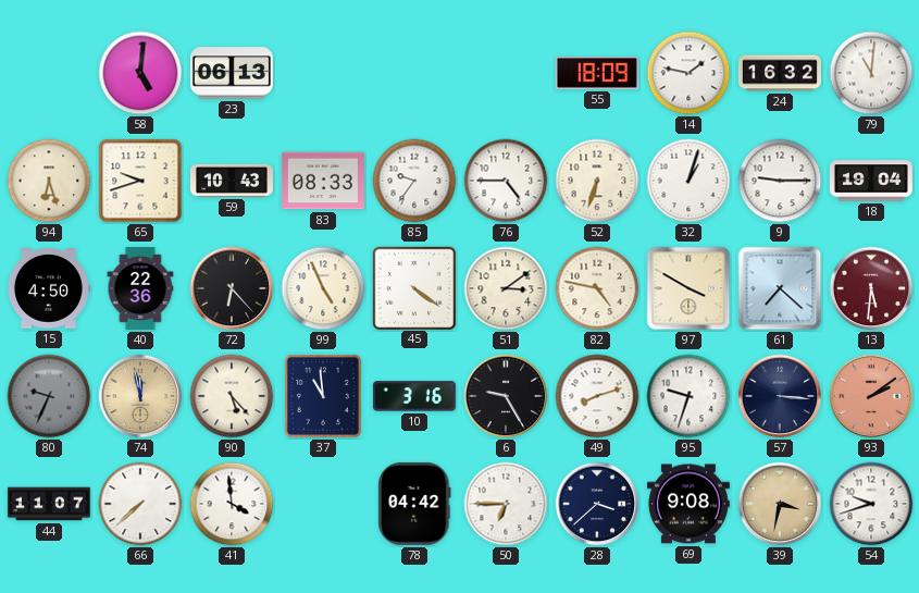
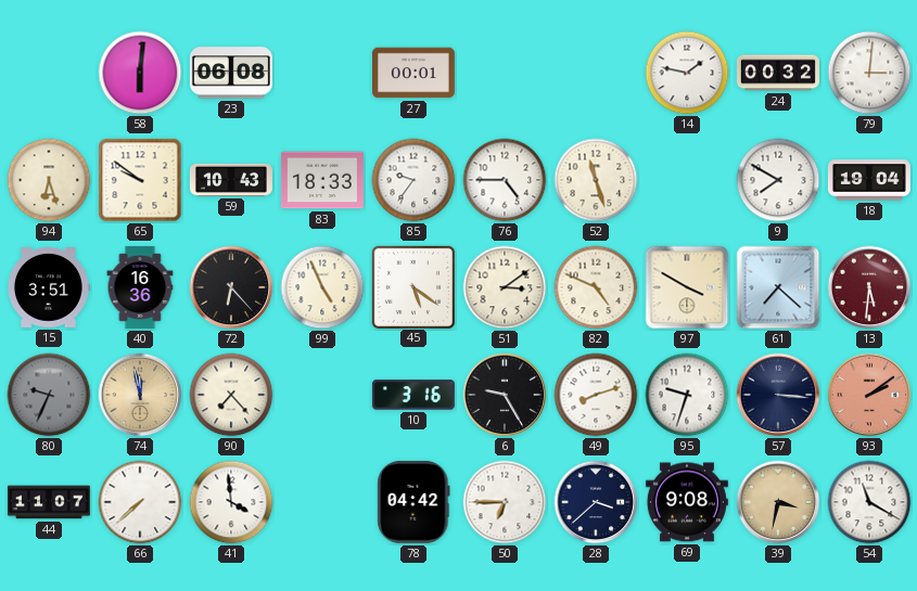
58: 5:01 -> 6:01 (140, 73)
23: 06:13 -> 06:08 (231, 73)
27: none -> 00:01 (413, 73)
55: 18:09 -> none (597, 73)
24: 16:32 -> 00:32 (778, 73)
79: 11:01 -> 3:01 (869, 73)
65: 9:42 -> 9:51 (140, 180)
83: 08:33 -> 18:33 (322, 180)
52: 6:33 -> 11:27 (596, 180)
32: 1:03 -> none (688, 181)
9: 9:15 -> 7:50 (778, 180)
15: 4:50 -> 3:51 (49, 288)
40: 22:36 -> 16:36 (140, 287)
45: 4:21 -> 5:21 (412, 286)
82: 4:47 -> 4:49 (596, 287)
90: 5:23 -> 7:23 (231, 395)
37: 10:59 -> none (323, 396)
54: 9:42 -> 11:20 (869, 502)
